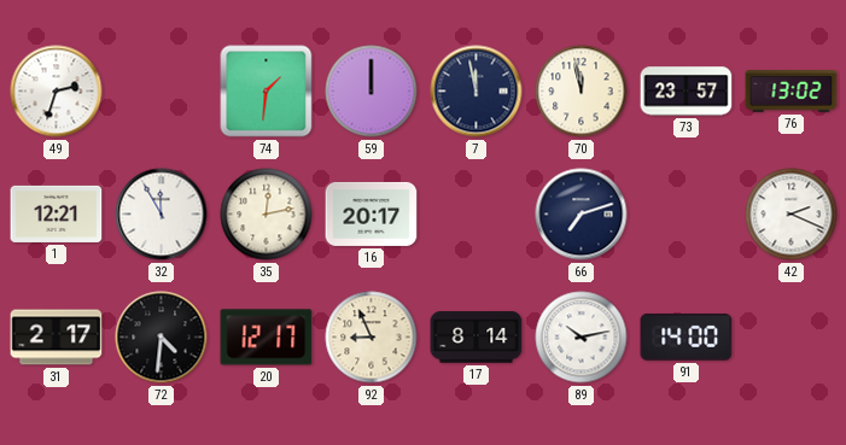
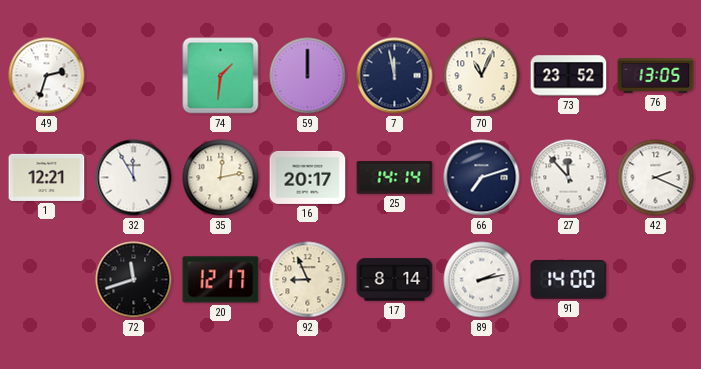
70: 11:58 -> 11:04 (482, 76)
73: 23:57 -> 23:52 (569, 76)
76: 13:02 -> 13:05 (656, 76)
25: none -> 14:14 (395, 178)
27: none -> 11:53 (569, 178)
31: 2:17 -> none (57, 338)
72: 4:31 -> 11:42 (134, 280)
89: 10:13 -> 2:13 (482, 280)
